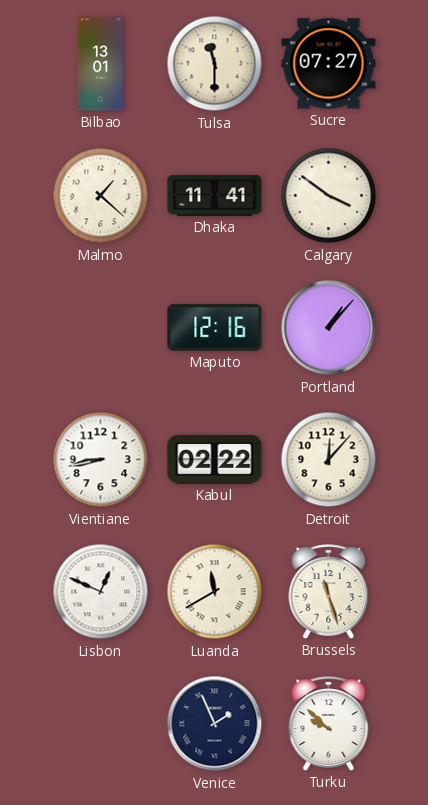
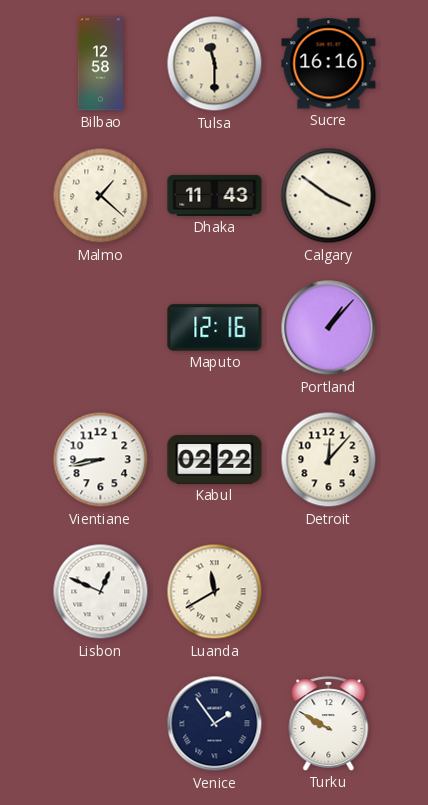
Bilbao: 13:01 -> 12:58 (100, 64)
Sucre: 07:27 -> 16:16 (329, 64)
Dhaka: 11:41 -> 11:43 (215, 195)
Brussels: 11:27 -> none (329, 592)
Venice: 1:56 -> 1:54 (215, 724)
Turku: 9:52 -> 9:50 (329, 724)
